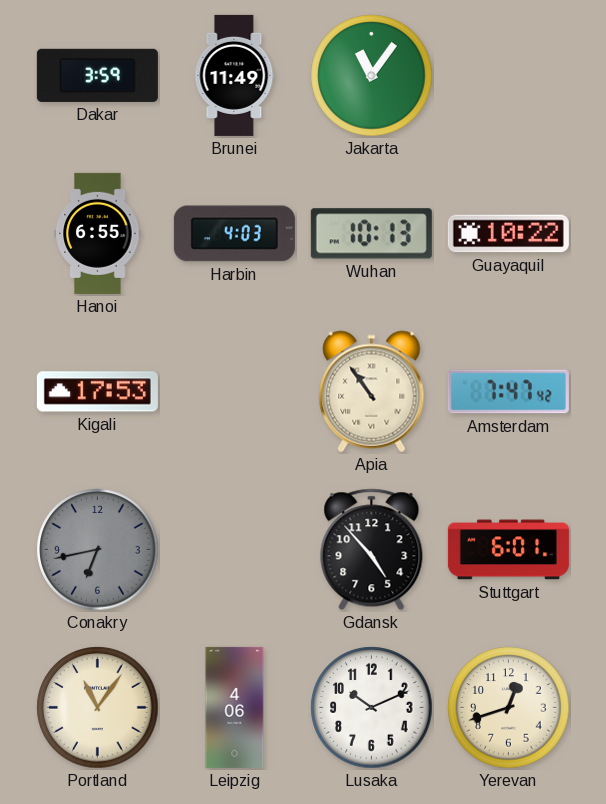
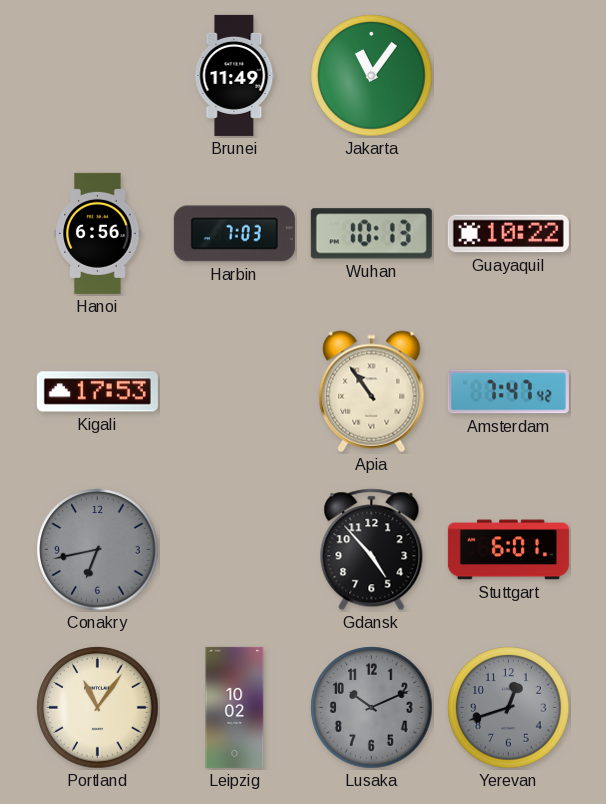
Dakar: 3:59 -> none (97, 75)
Hanoi: 6:55 -> 6:56 (98, 233)
Harbin: 4:03 -> 7:03 (234, 234)
Leipzig: 4:06 -> 10:02 (235, 707)
Lusaka dial: white -> grey (372, 708)
Yerevan dial: cream -> grey (509, 708)
